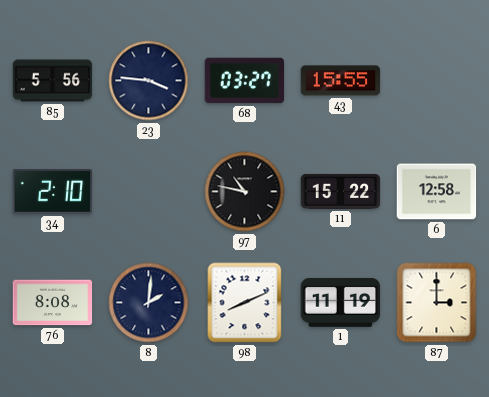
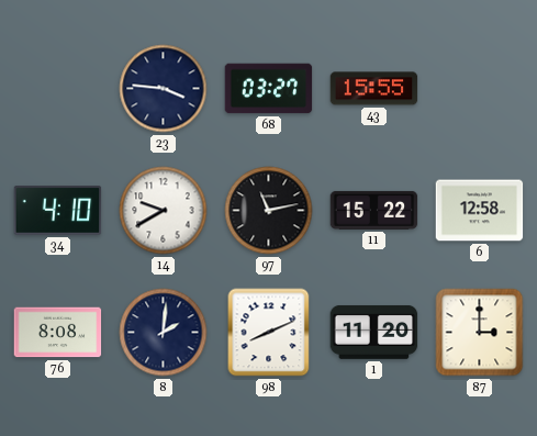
85: 5:56 -> none (53, 81)
34: 2:10 -> 4:10 (58, 211)
14: none -> 9:40 (164, 211)
97: 10:47 -> 11:13 (269, 211)
1: 11:19 -> 11:20 (374, 332)
